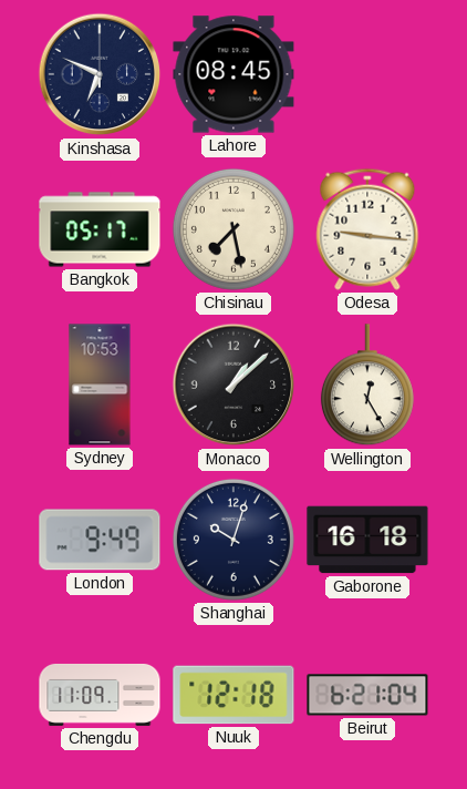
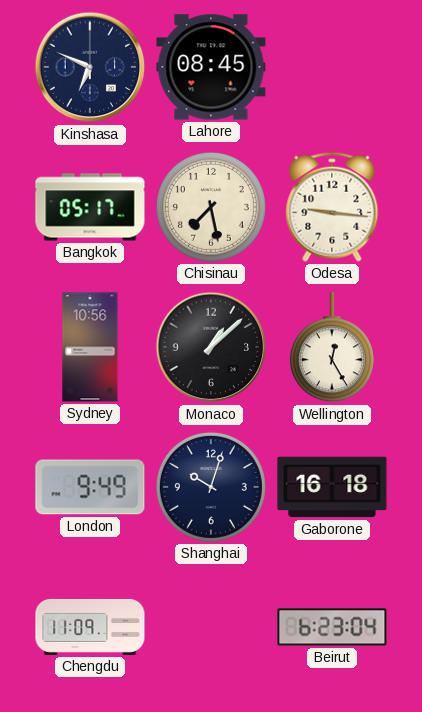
Sydney: 10:53 -> 10:56 (90, 347)
Nuuk: 12:18 -> none (233, 695)
Beirut: 6:21 -> 6:23 (332, 627)
